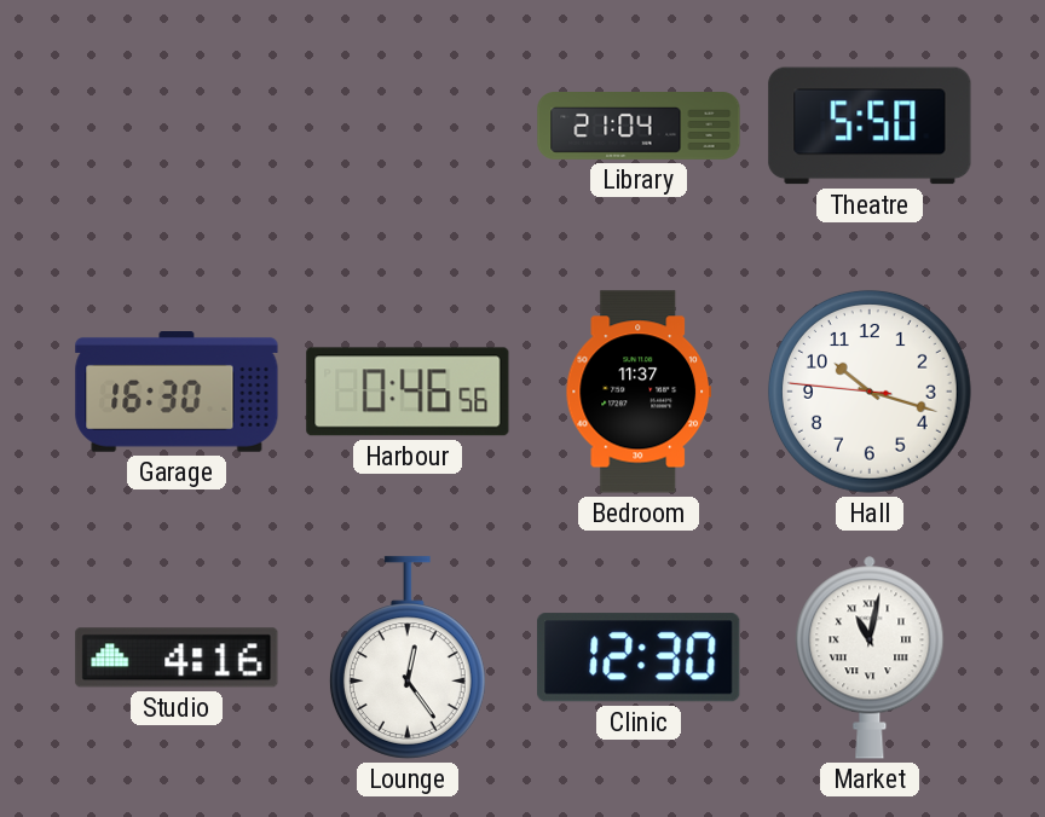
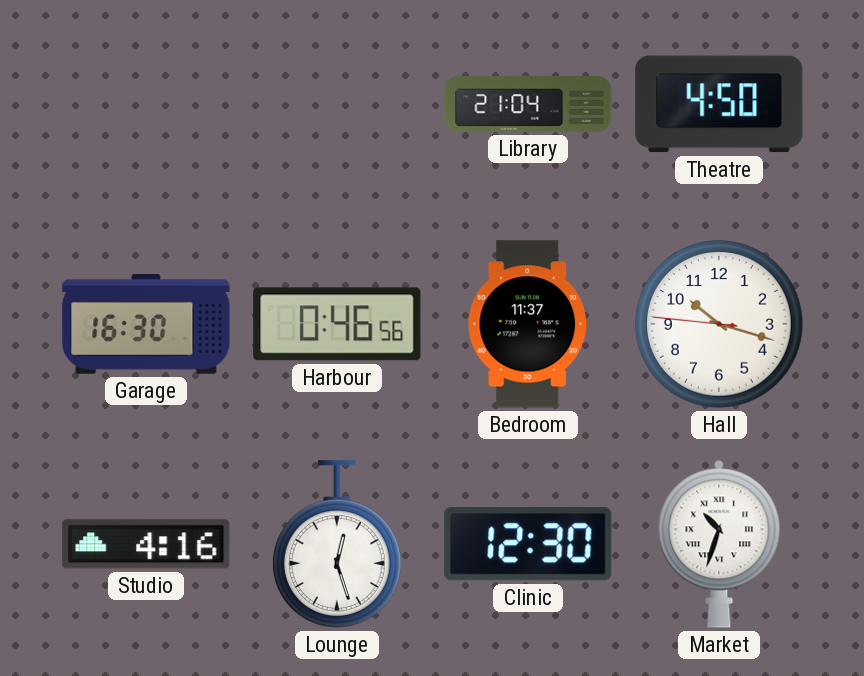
Theatre: 5:50 -> 4:50 (719, 104)
Lounge: 12:24 -> 12:27 (337, 544)
Market: 11:02 -> 10:33 (719, 544)
